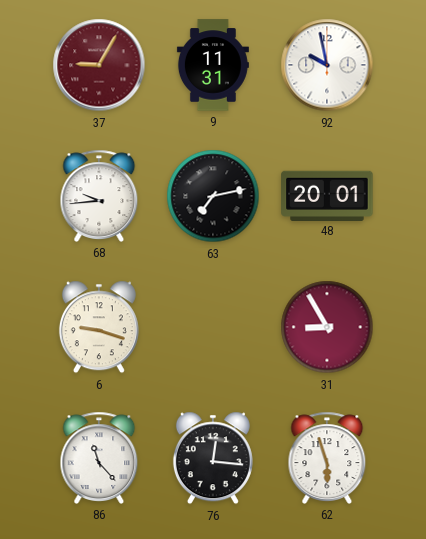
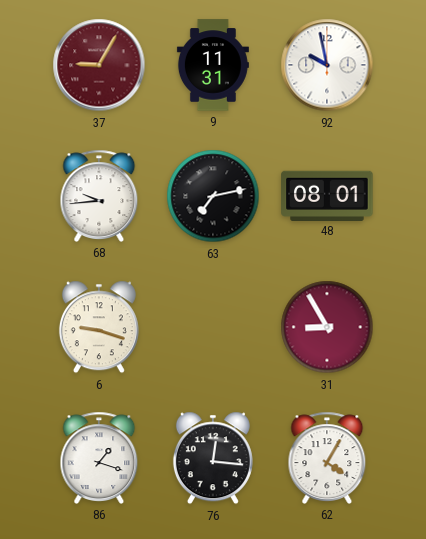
48: 20:01 -> 08:01 (327, 195)
86: 11:23 -> 1:18 (99, 458)
62: 5:57 -> 4:05 (327, 458)
